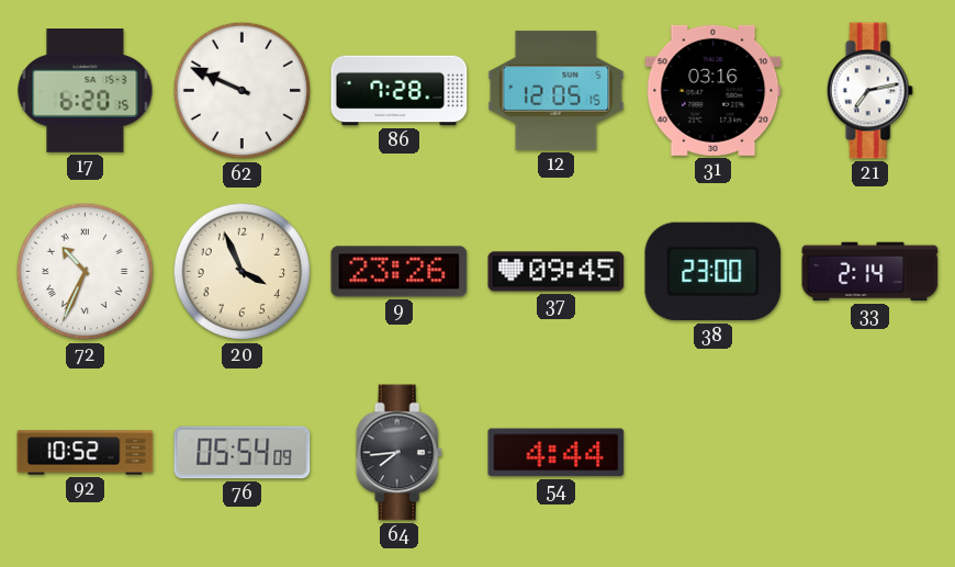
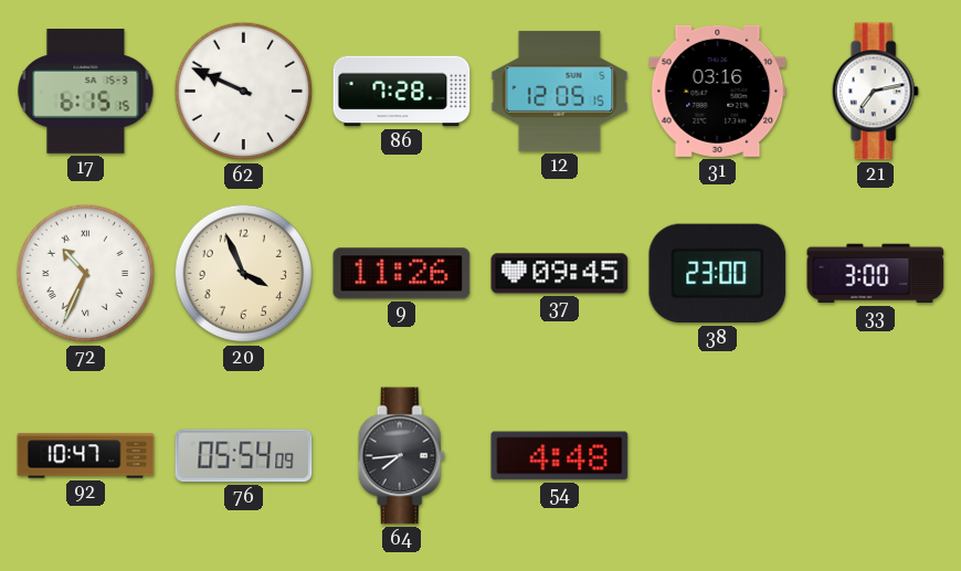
17: 6:20 -> 6:15 (86, 92)
9: 23:26 -> 11:26 (402, 274)
33: 2:14 -> 3:00 (876, 274)
92: 10:52 -> 10:47 (86, 456)
54: 4:44 -> 4:48 (560, 456)
